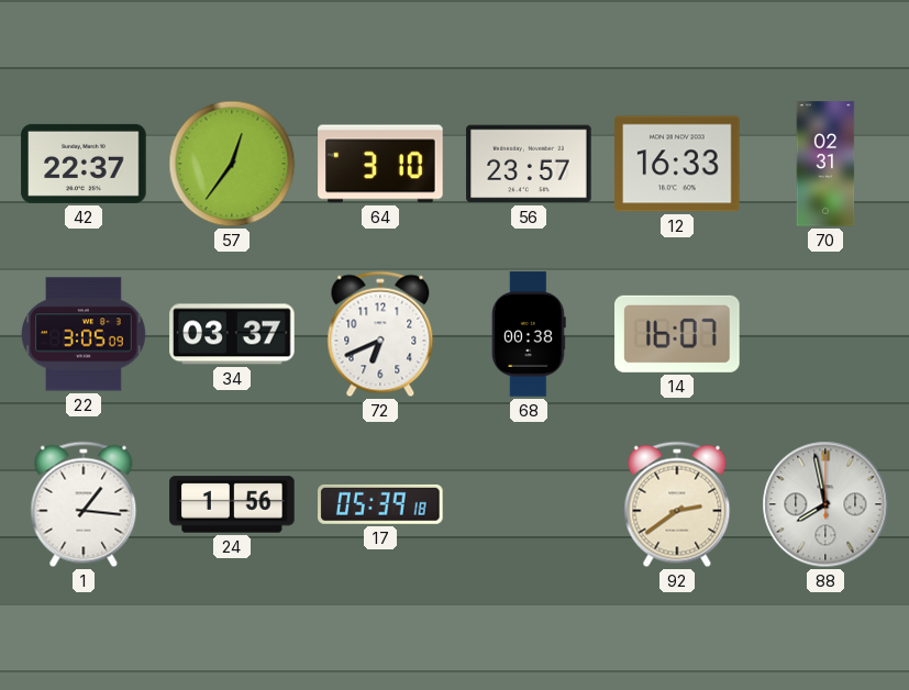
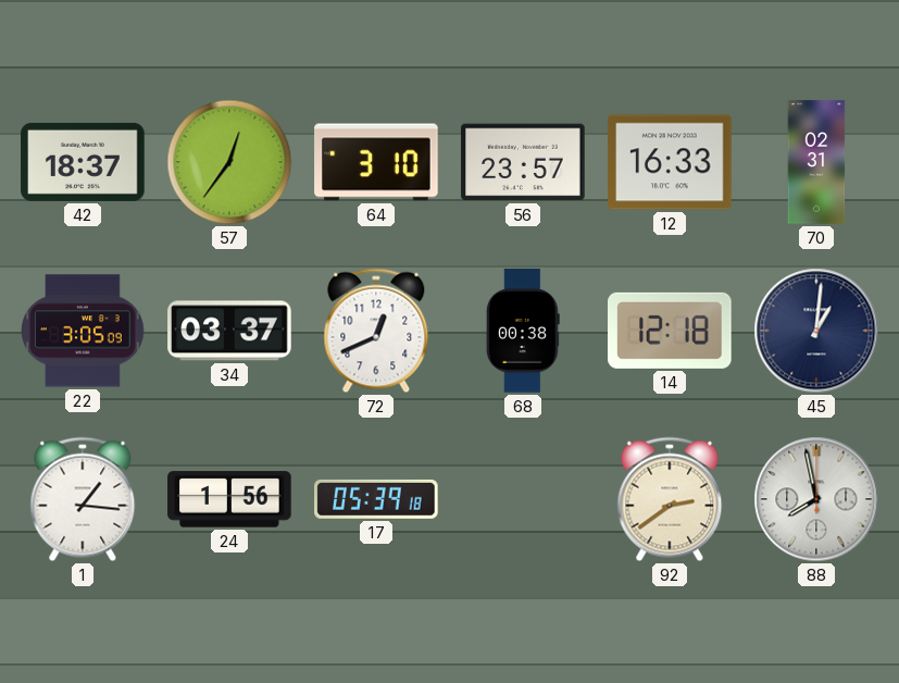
42: 22:37 -> 18:37 (83, 162)
72: 6:41 -> 12:41 (376, 331)
14: 16:07 -> 12:18 (670, 331)
45: none -> 1:01 (816, 331)
